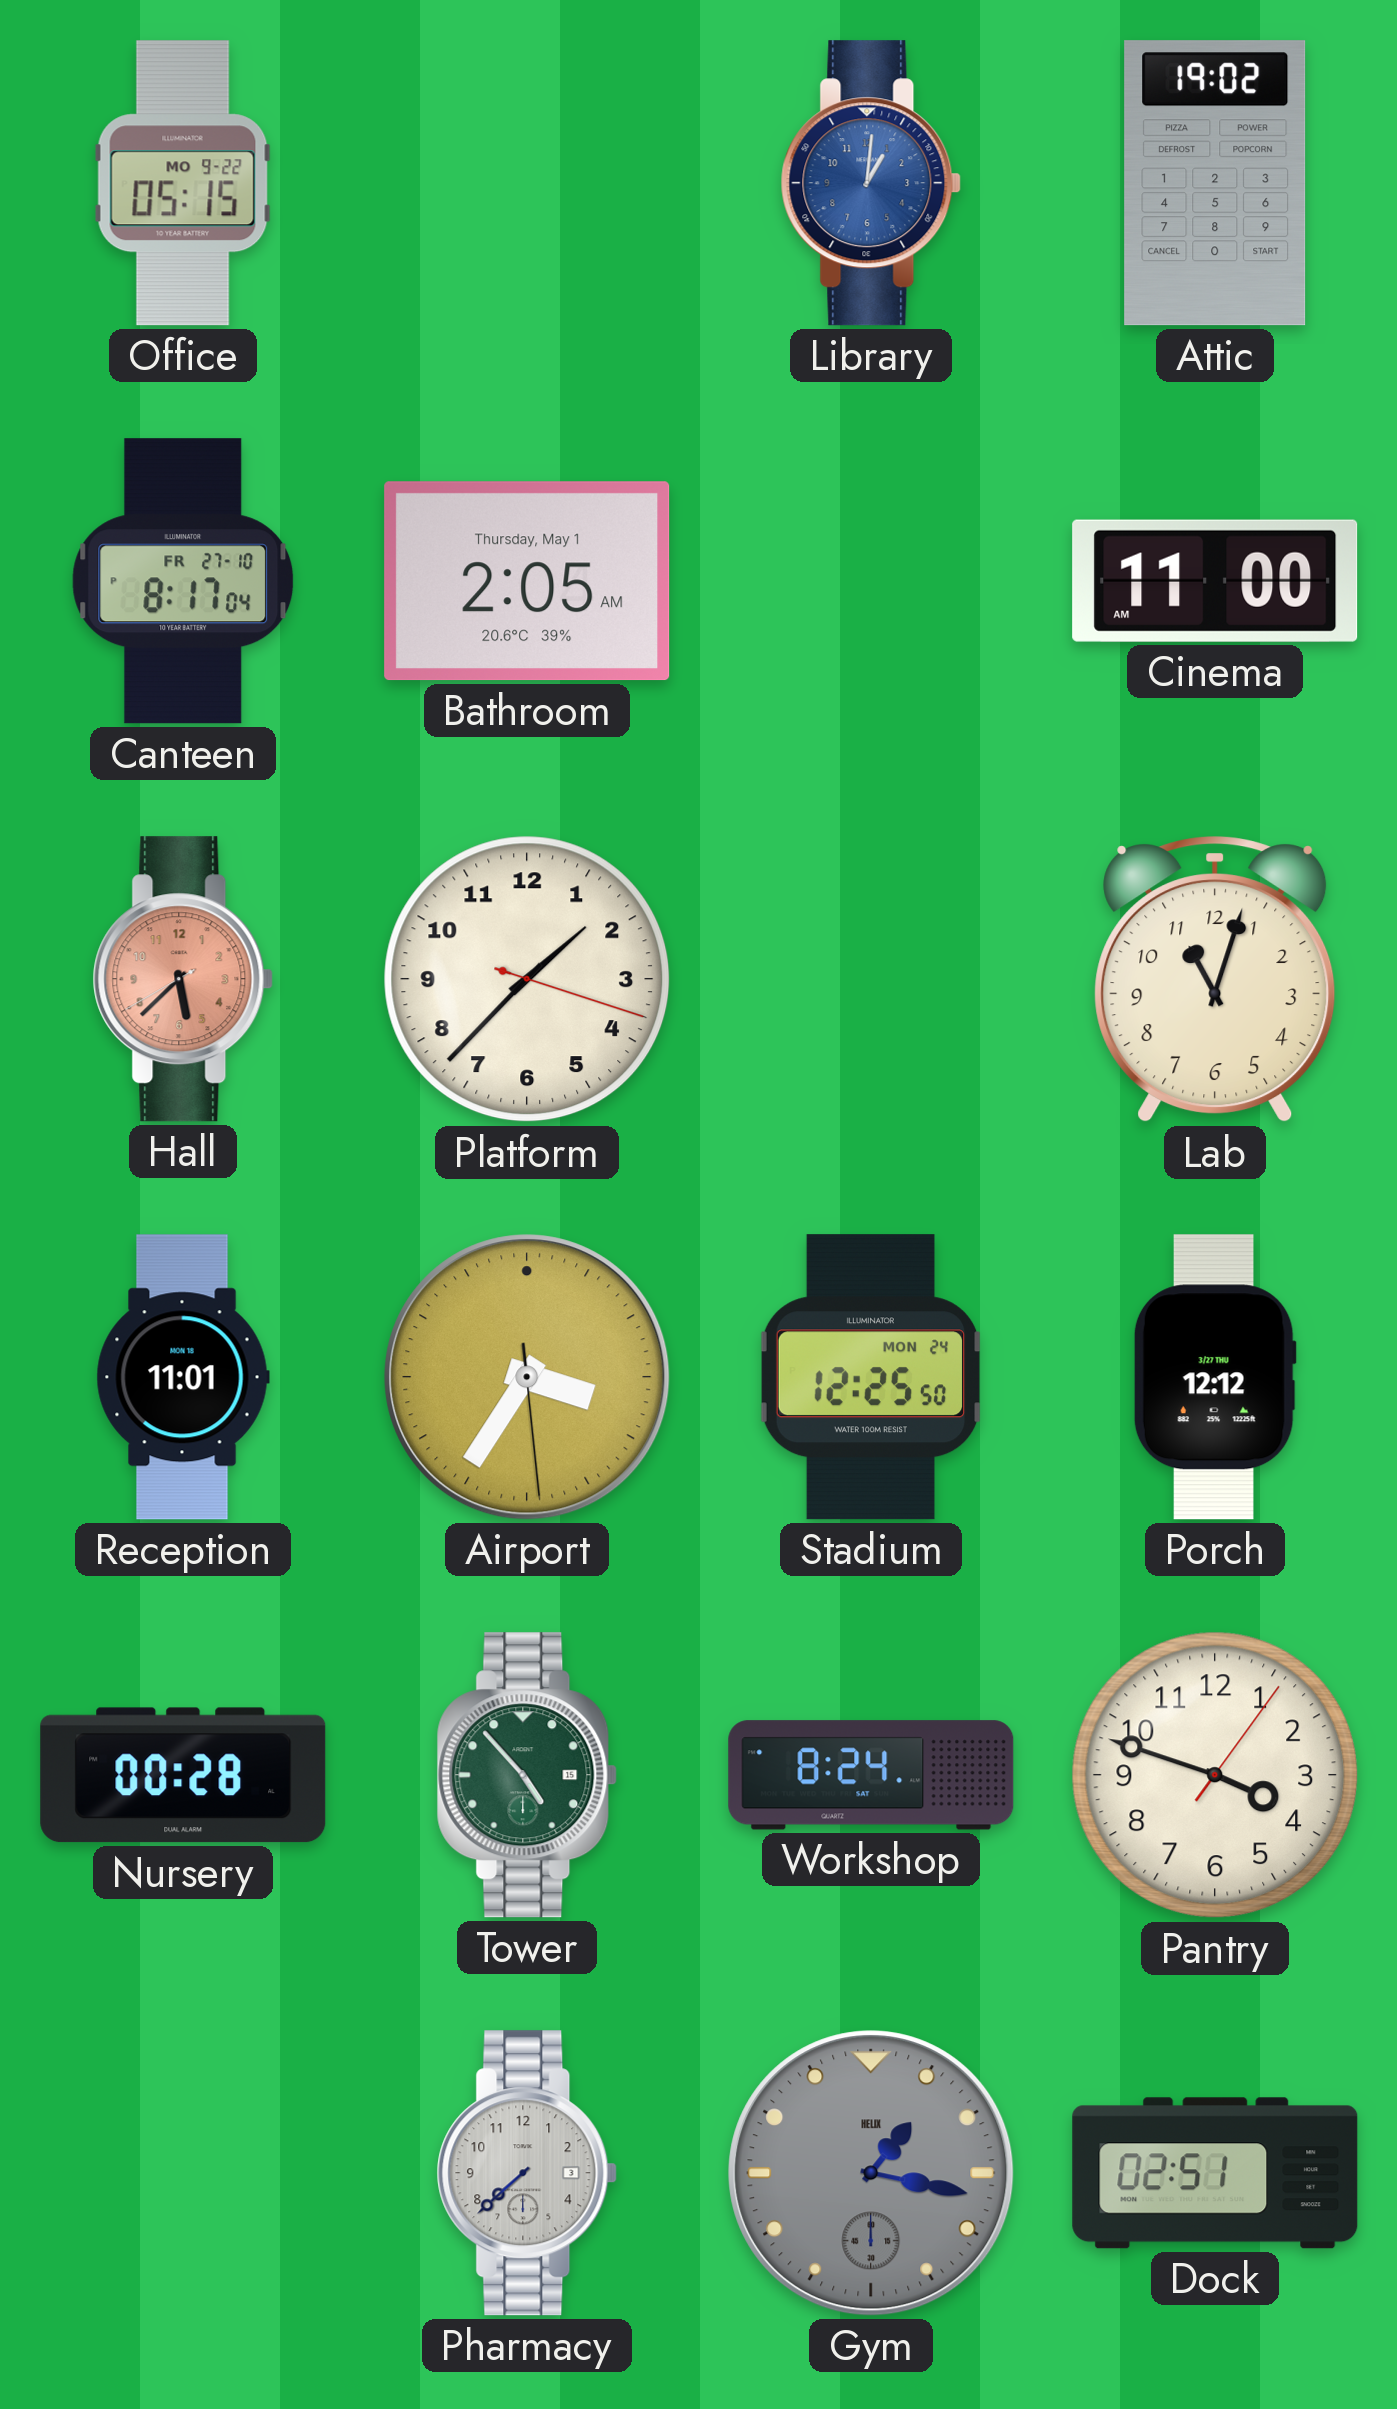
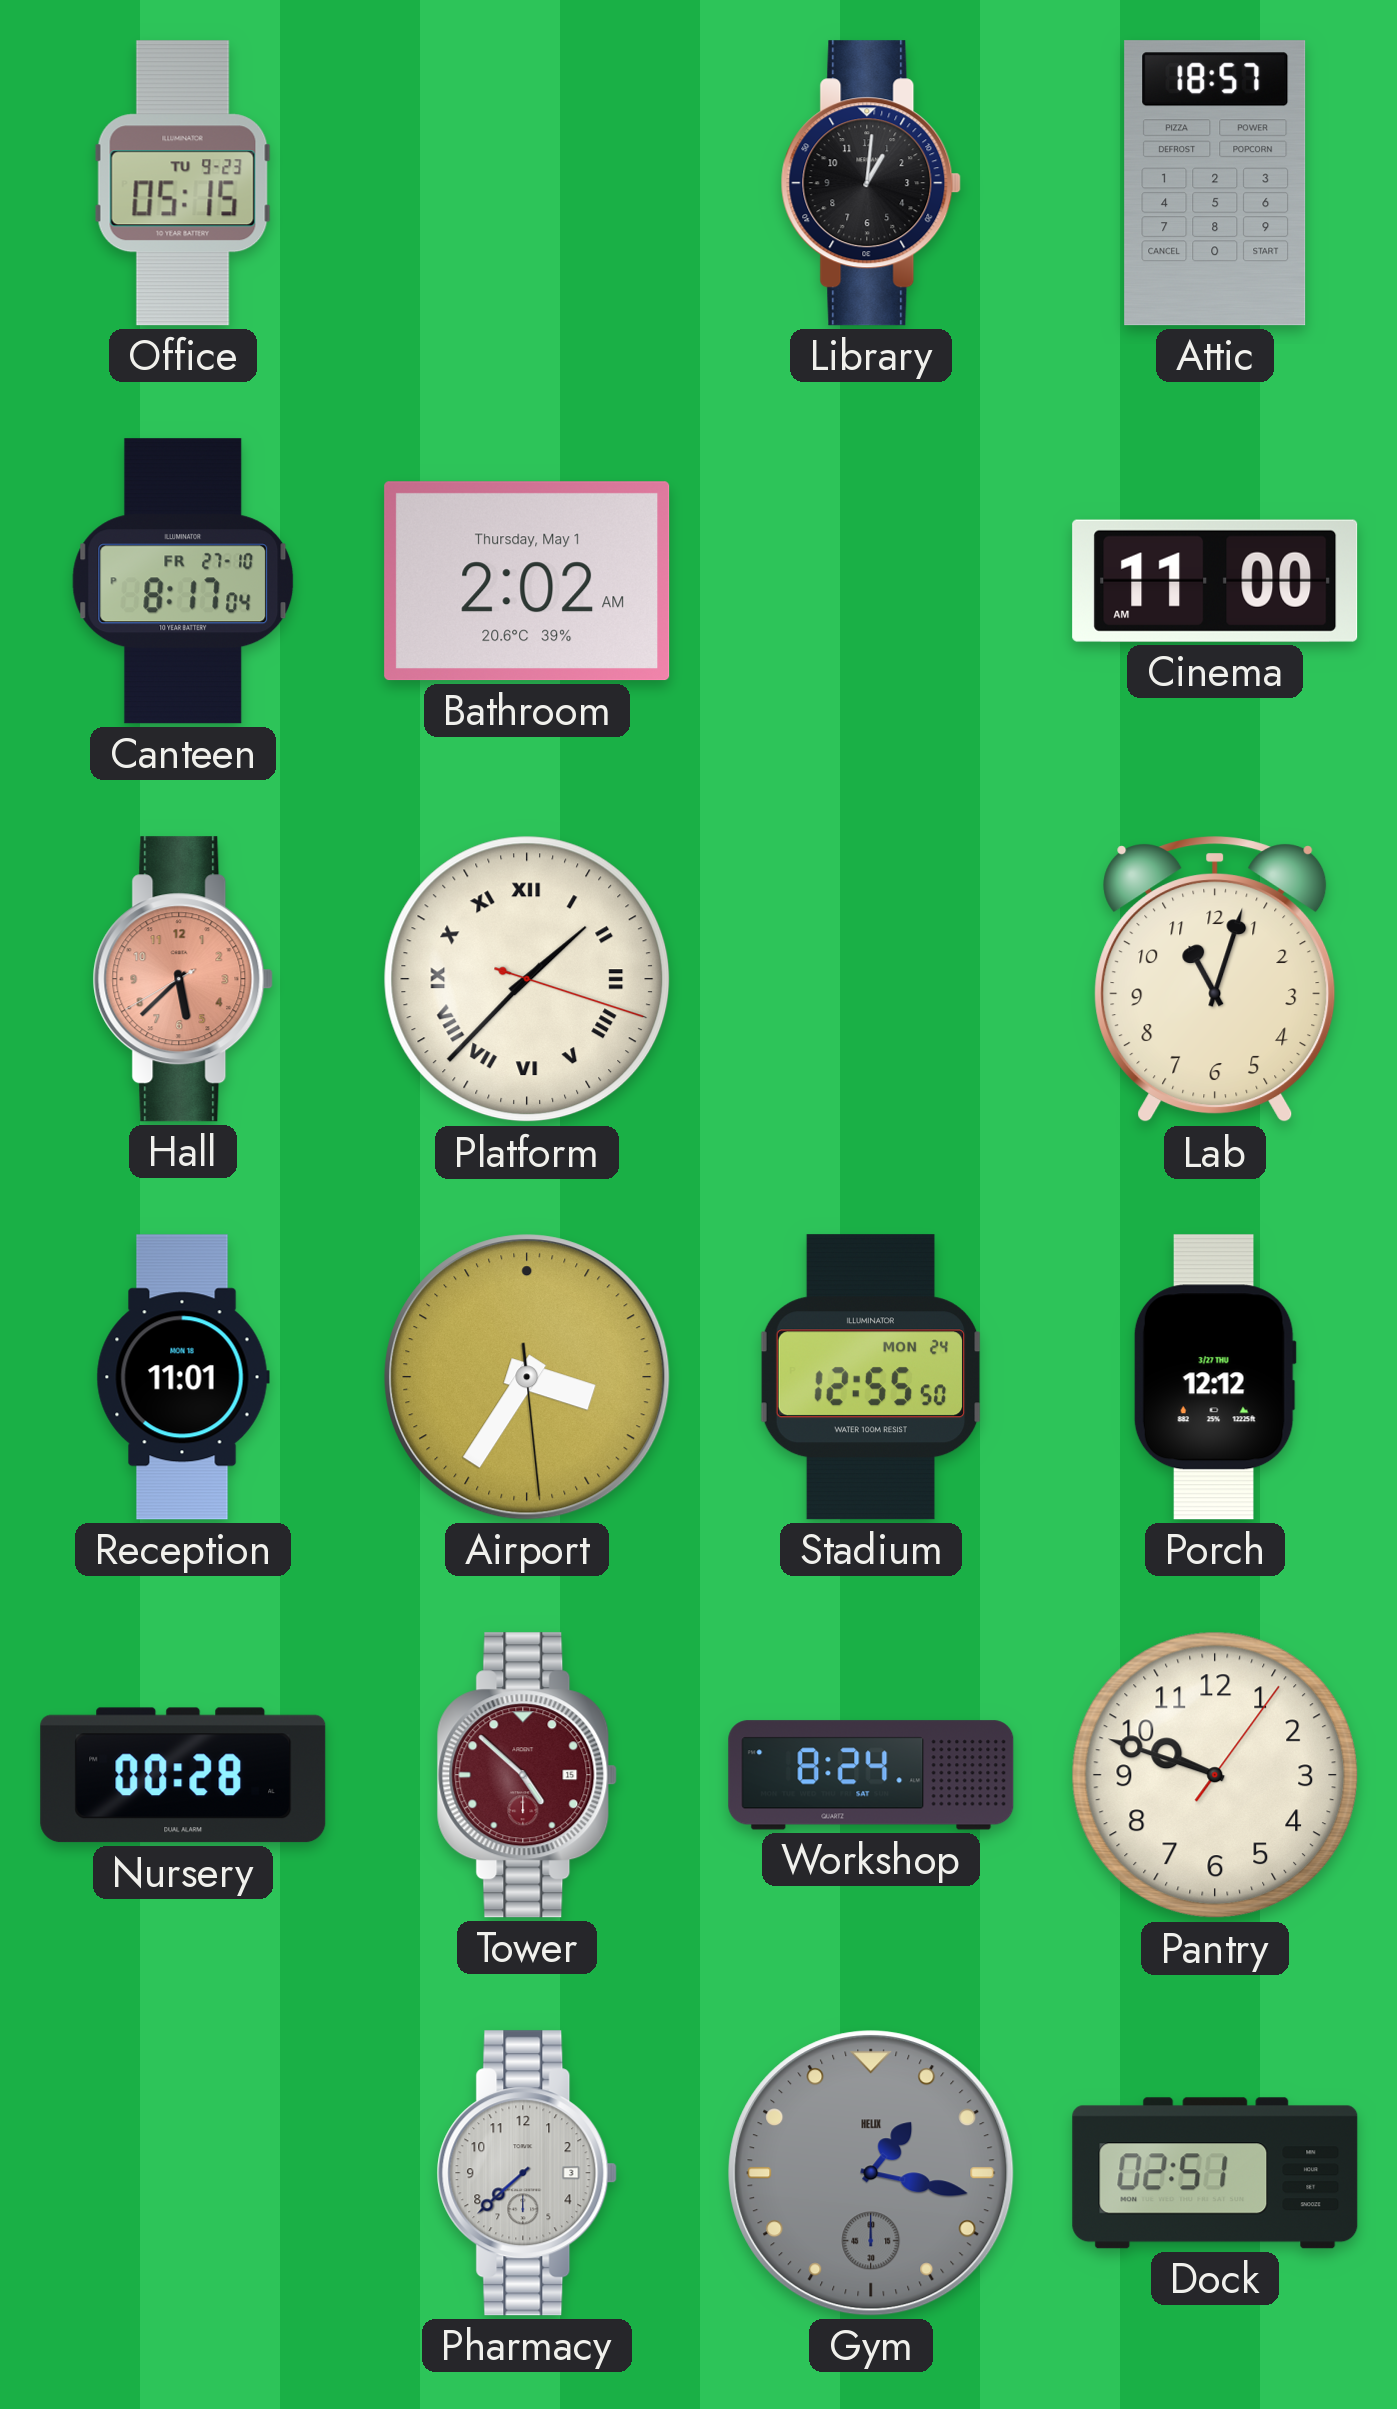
Office date: MO 9-22 -> TU 9-23 (183, 183)
Library dial: blue -> black (871, 183)
Attic: 19:02 -> 18:57 (1215, 183)
Bathroom: 2:05 -> 2:02 (527, 581)
Platform numerals: Arabic -> Roman (527, 979)
Stadium: 12:25 -> 12:55 (871, 1377)
Tower: 4:53 -> 4:52 (527, 1775)
Tower dial: green -> burgundy (527, 1775)
Pantry: 3:48 -> 9:48 (1215, 1775)
